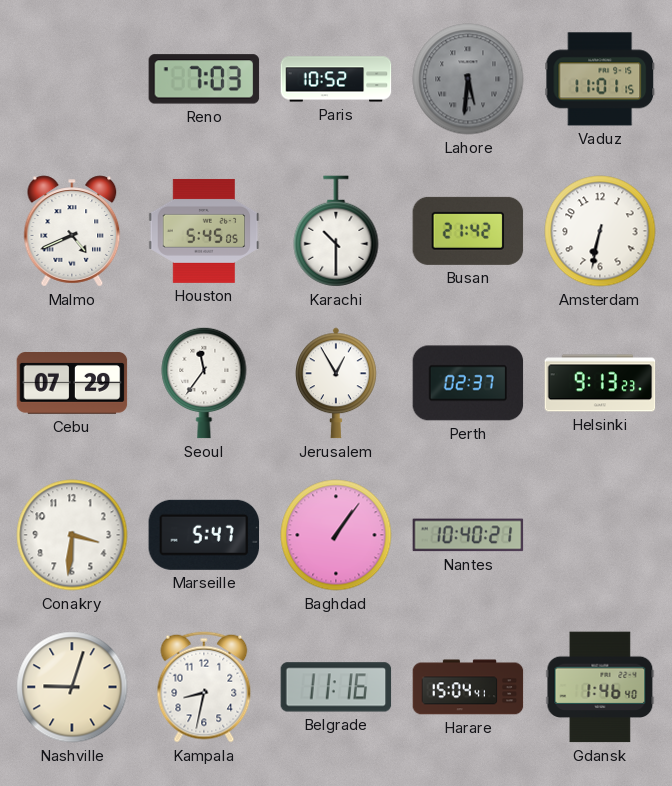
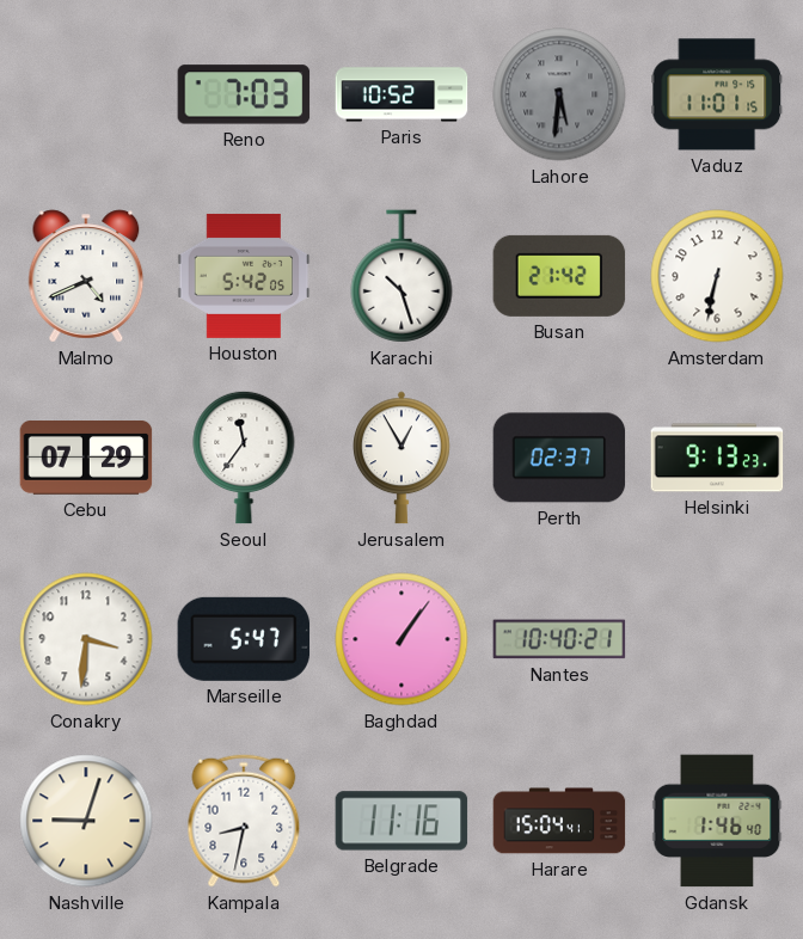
Houston: 5:45 -> 5:42 (244, 276)
Karachi: 10:30 -> 10:27 (401, 276)
